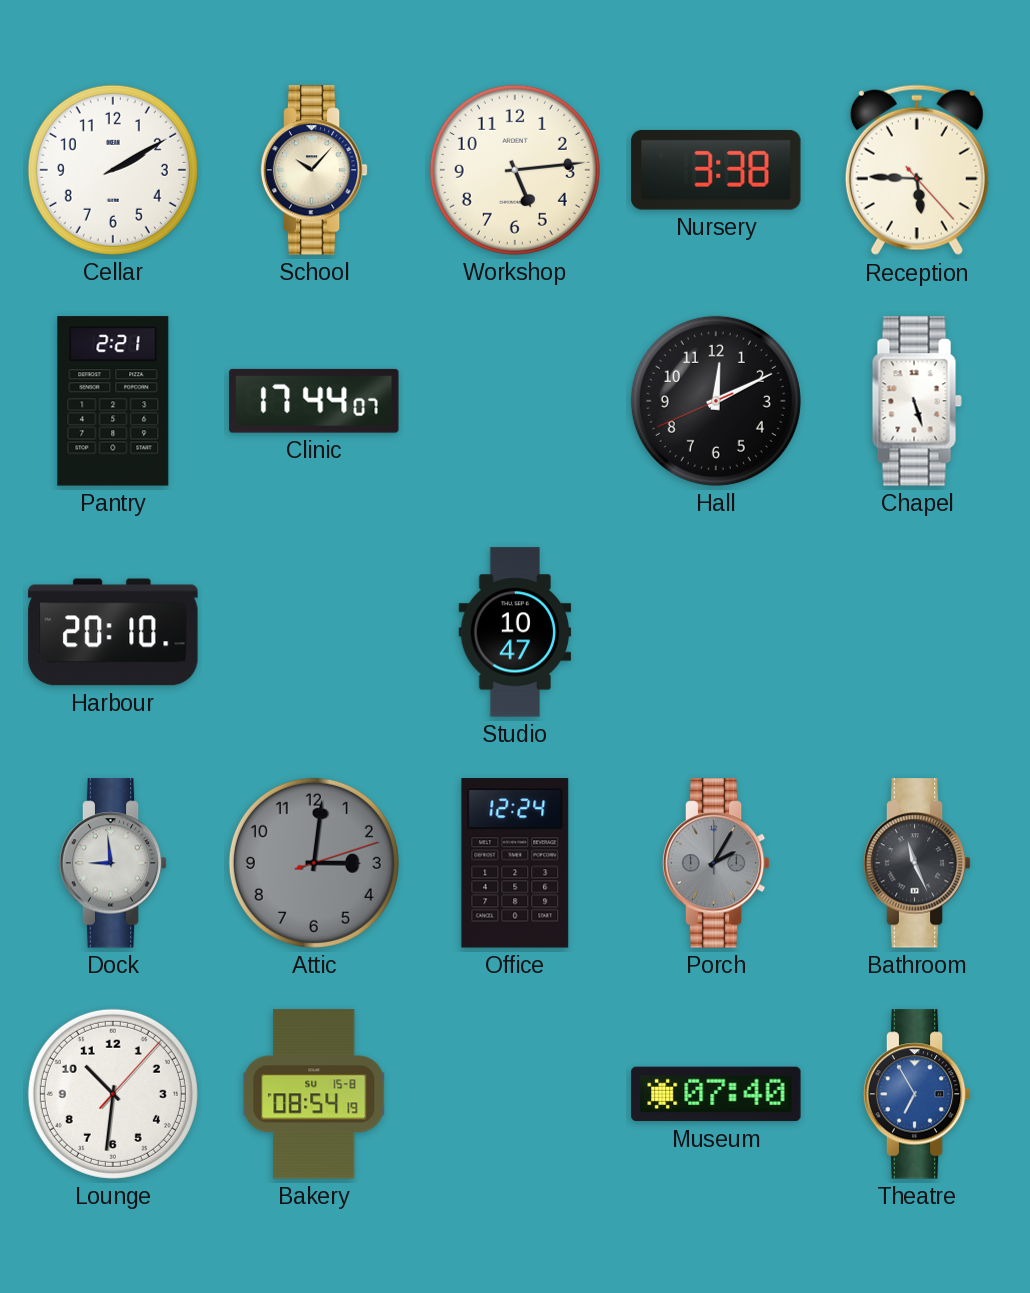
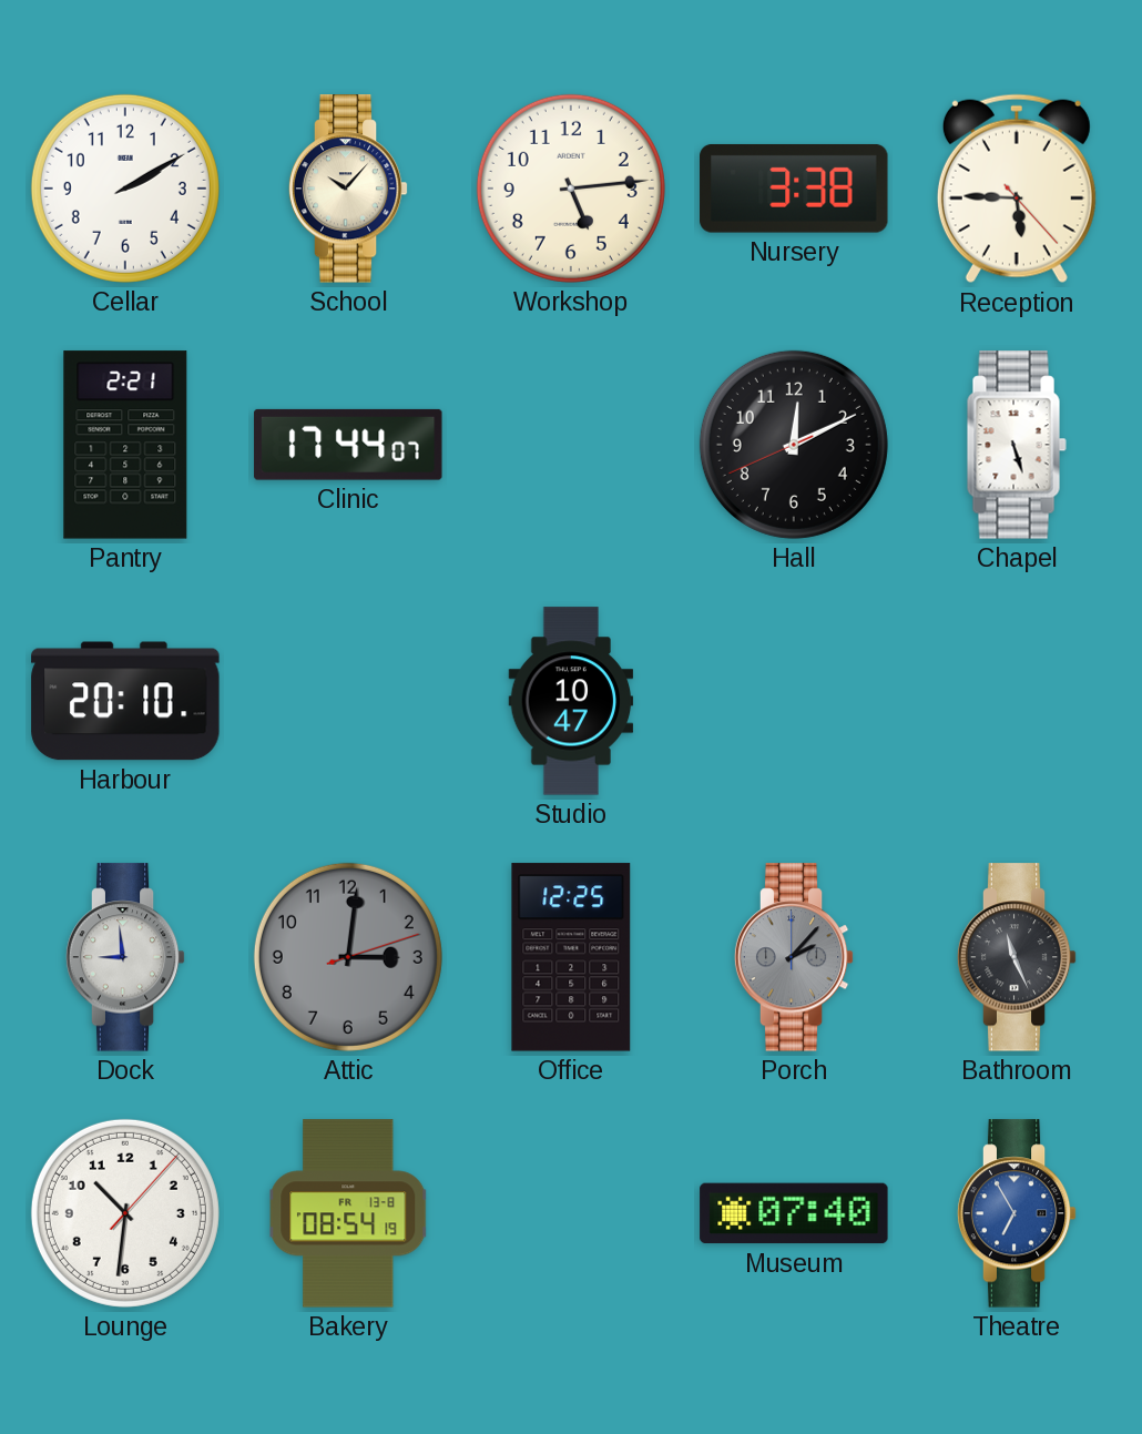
Office: 12:24 -> 12:25 (571, 957)
Porch: 2:05 -> 2:07 (794, 957)
Bakery date: SU 15-8 -> FR 13-8 (348, 1213)
